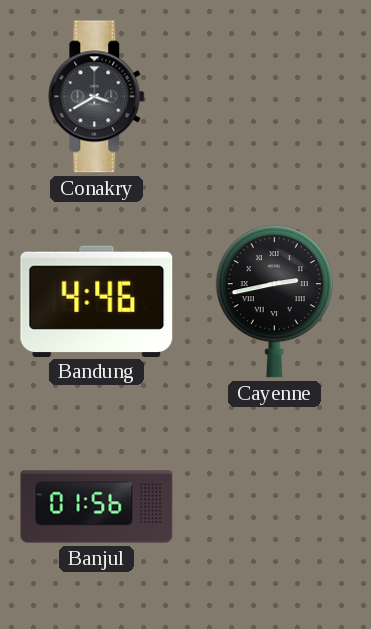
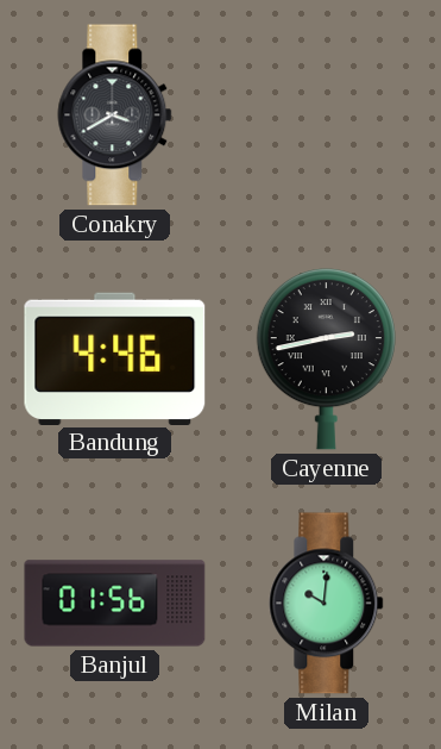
Milan: none -> 10:01 (327, 604)
